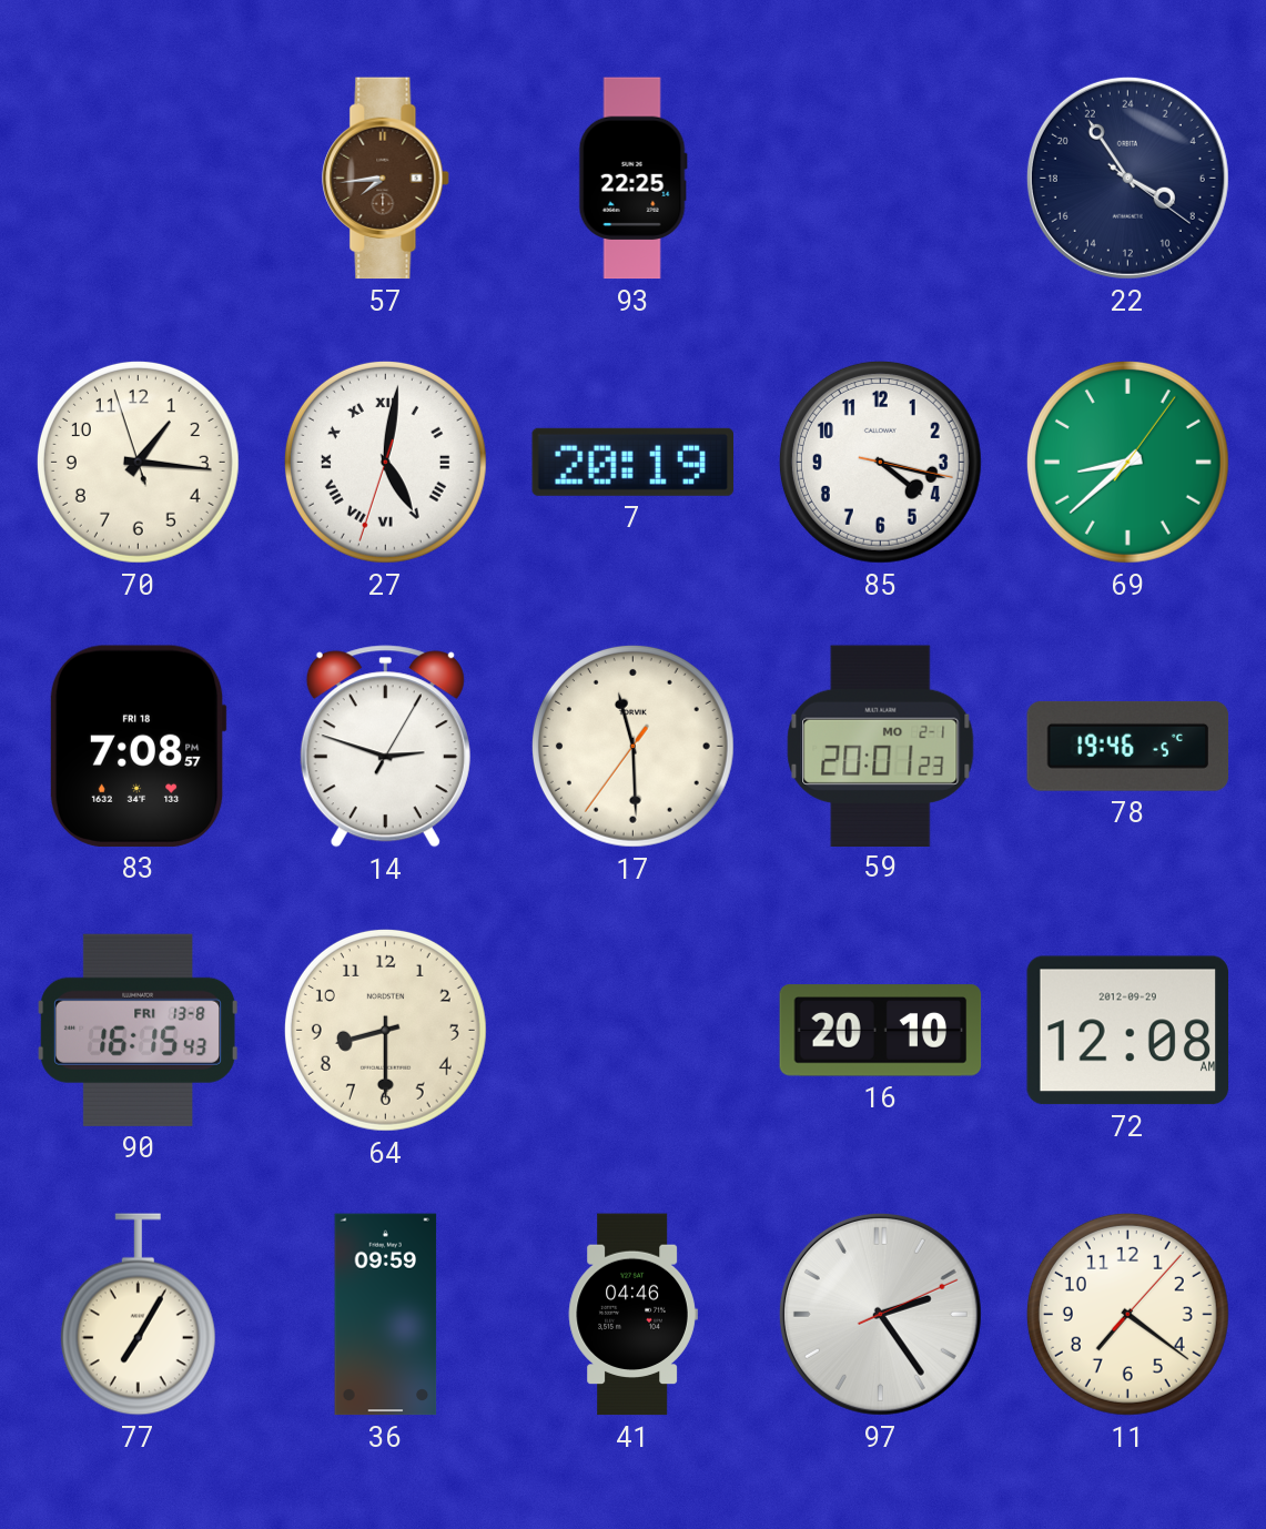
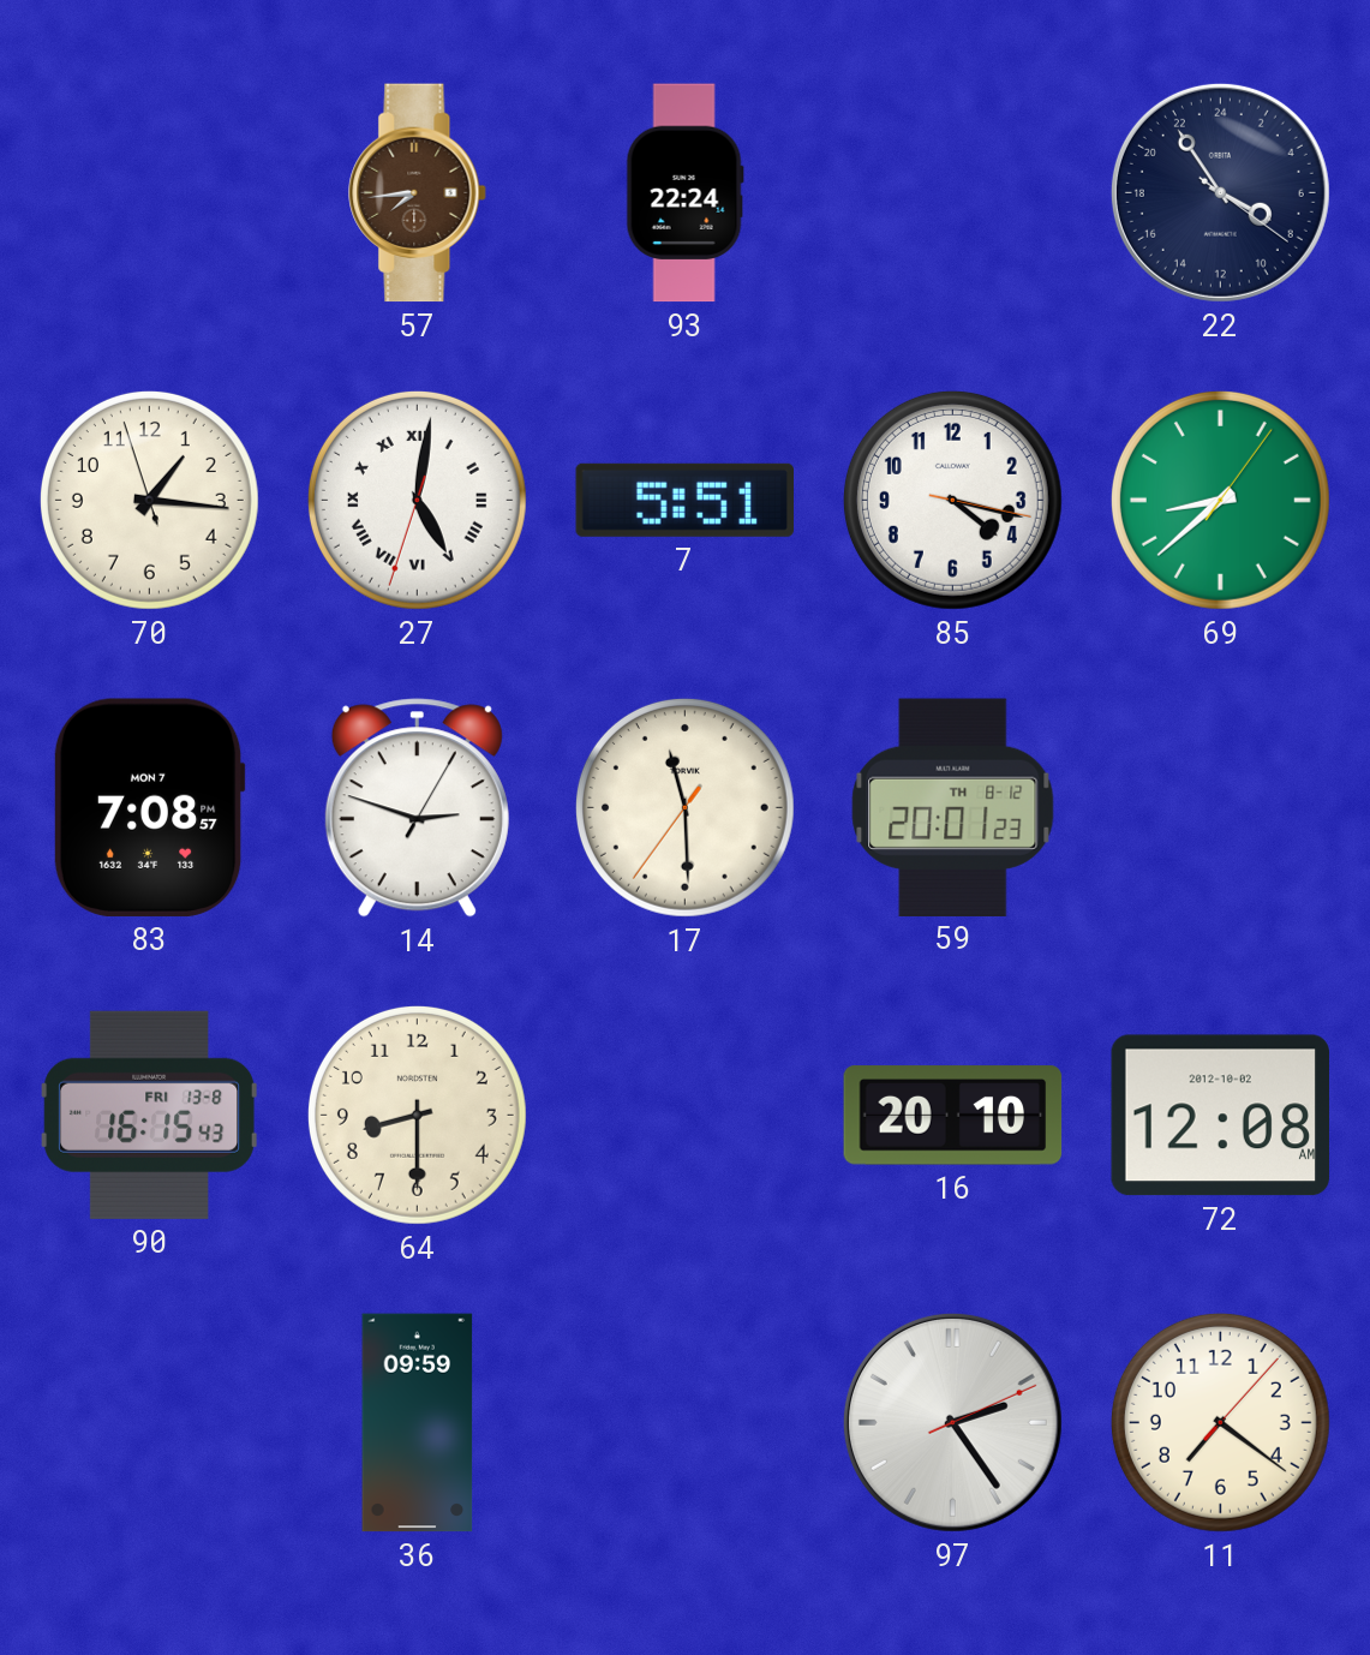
93: 22:25 -> 22:24 (684, 193)
7: 20:19 -> 5:51 (684, 500)
83 date: FRI 18 -> MON 7 (149, 807)
59 date: MO 2-1 -> TH 8-12 (953, 807)
78: 19:46 -> none (1128, 746)
72 date: 2012-09-29 -> 2012-10-02 (1220, 1116)
77: 7:05 -> none (138, 1315)
41: 04:46 -> none (632, 1315)
